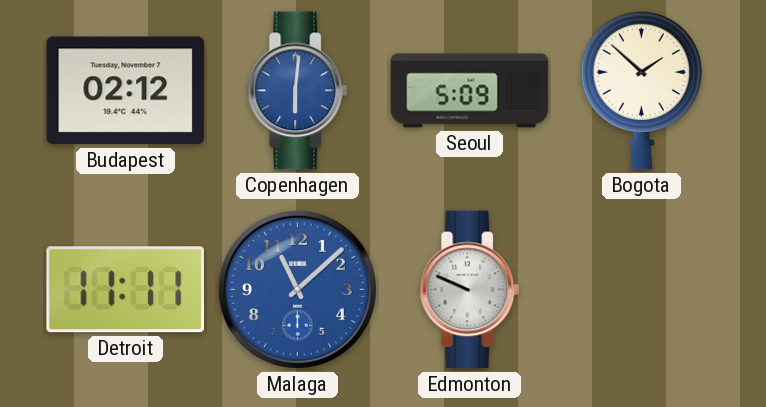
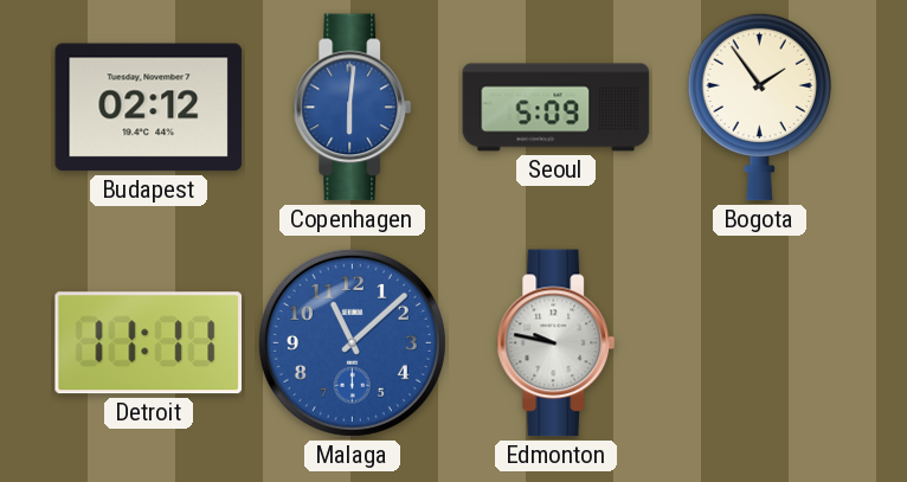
Bogota: 1:52 -> 1:54 (759, 107)
Edmonton: 9:49 -> 9:47 (557, 343)
